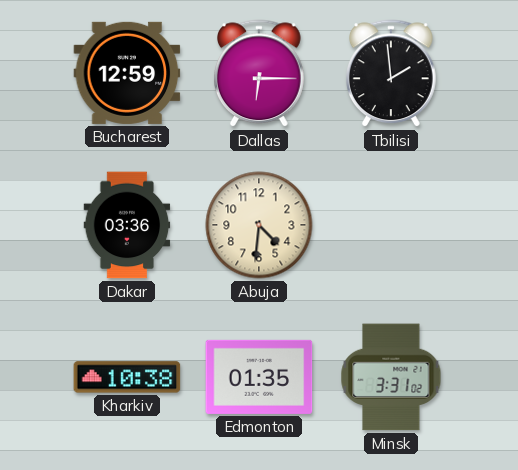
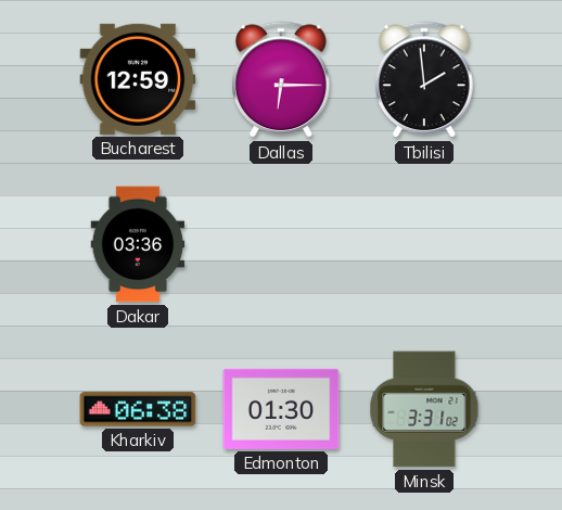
Abuja: 4:31 -> none (259, 225)
Kharkiv: 10:38 -> 06:38 (138, 409)
Edmonton: 01:35 -> 01:30 (281, 409)
